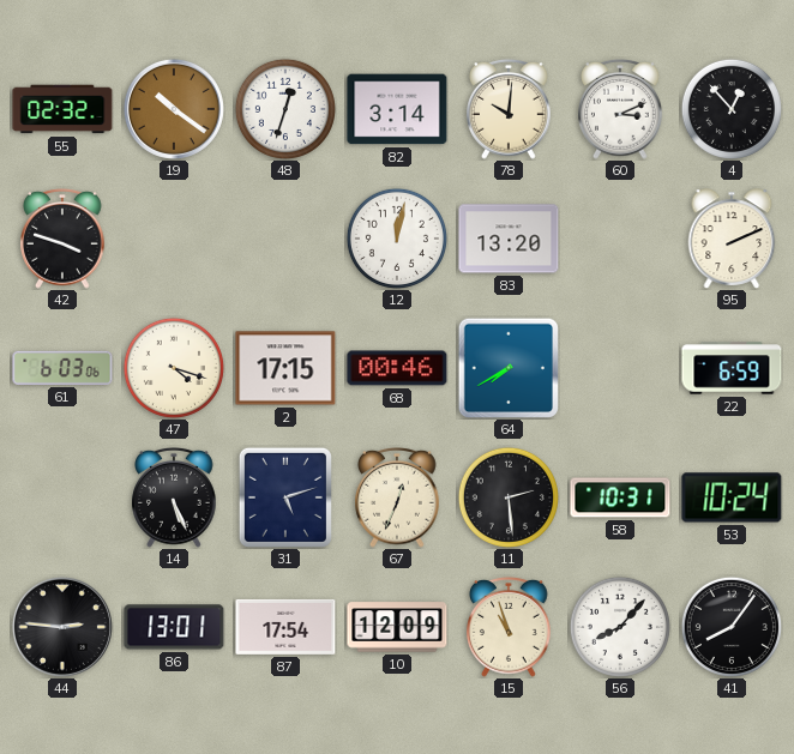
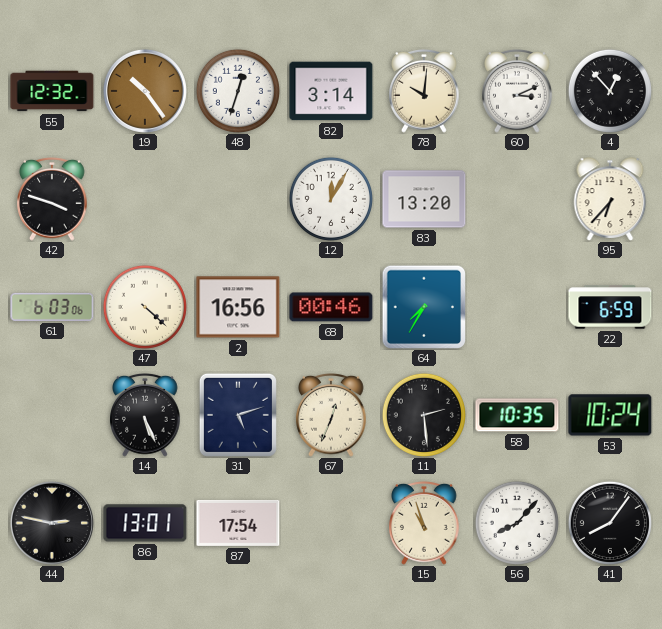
55: 02:32 -> 12:32 (52, 91)
19: 10:21 -> 10:24 (145, 91)
12: 12:02 -> 12:05 (331, 199)
95: 2:11 -> 6:37 (610, 199)
47: 4:18 -> 4:22 (145, 307)
2: 17:15 -> 16:56 (238, 307)
64: 7:40 -> 7:35 (424, 307)
58: 10:31 -> 10:35 (517, 415)
44: 2:46 -> 2:47 (52, 523)
10: 12:09 -> none (397, 627)
